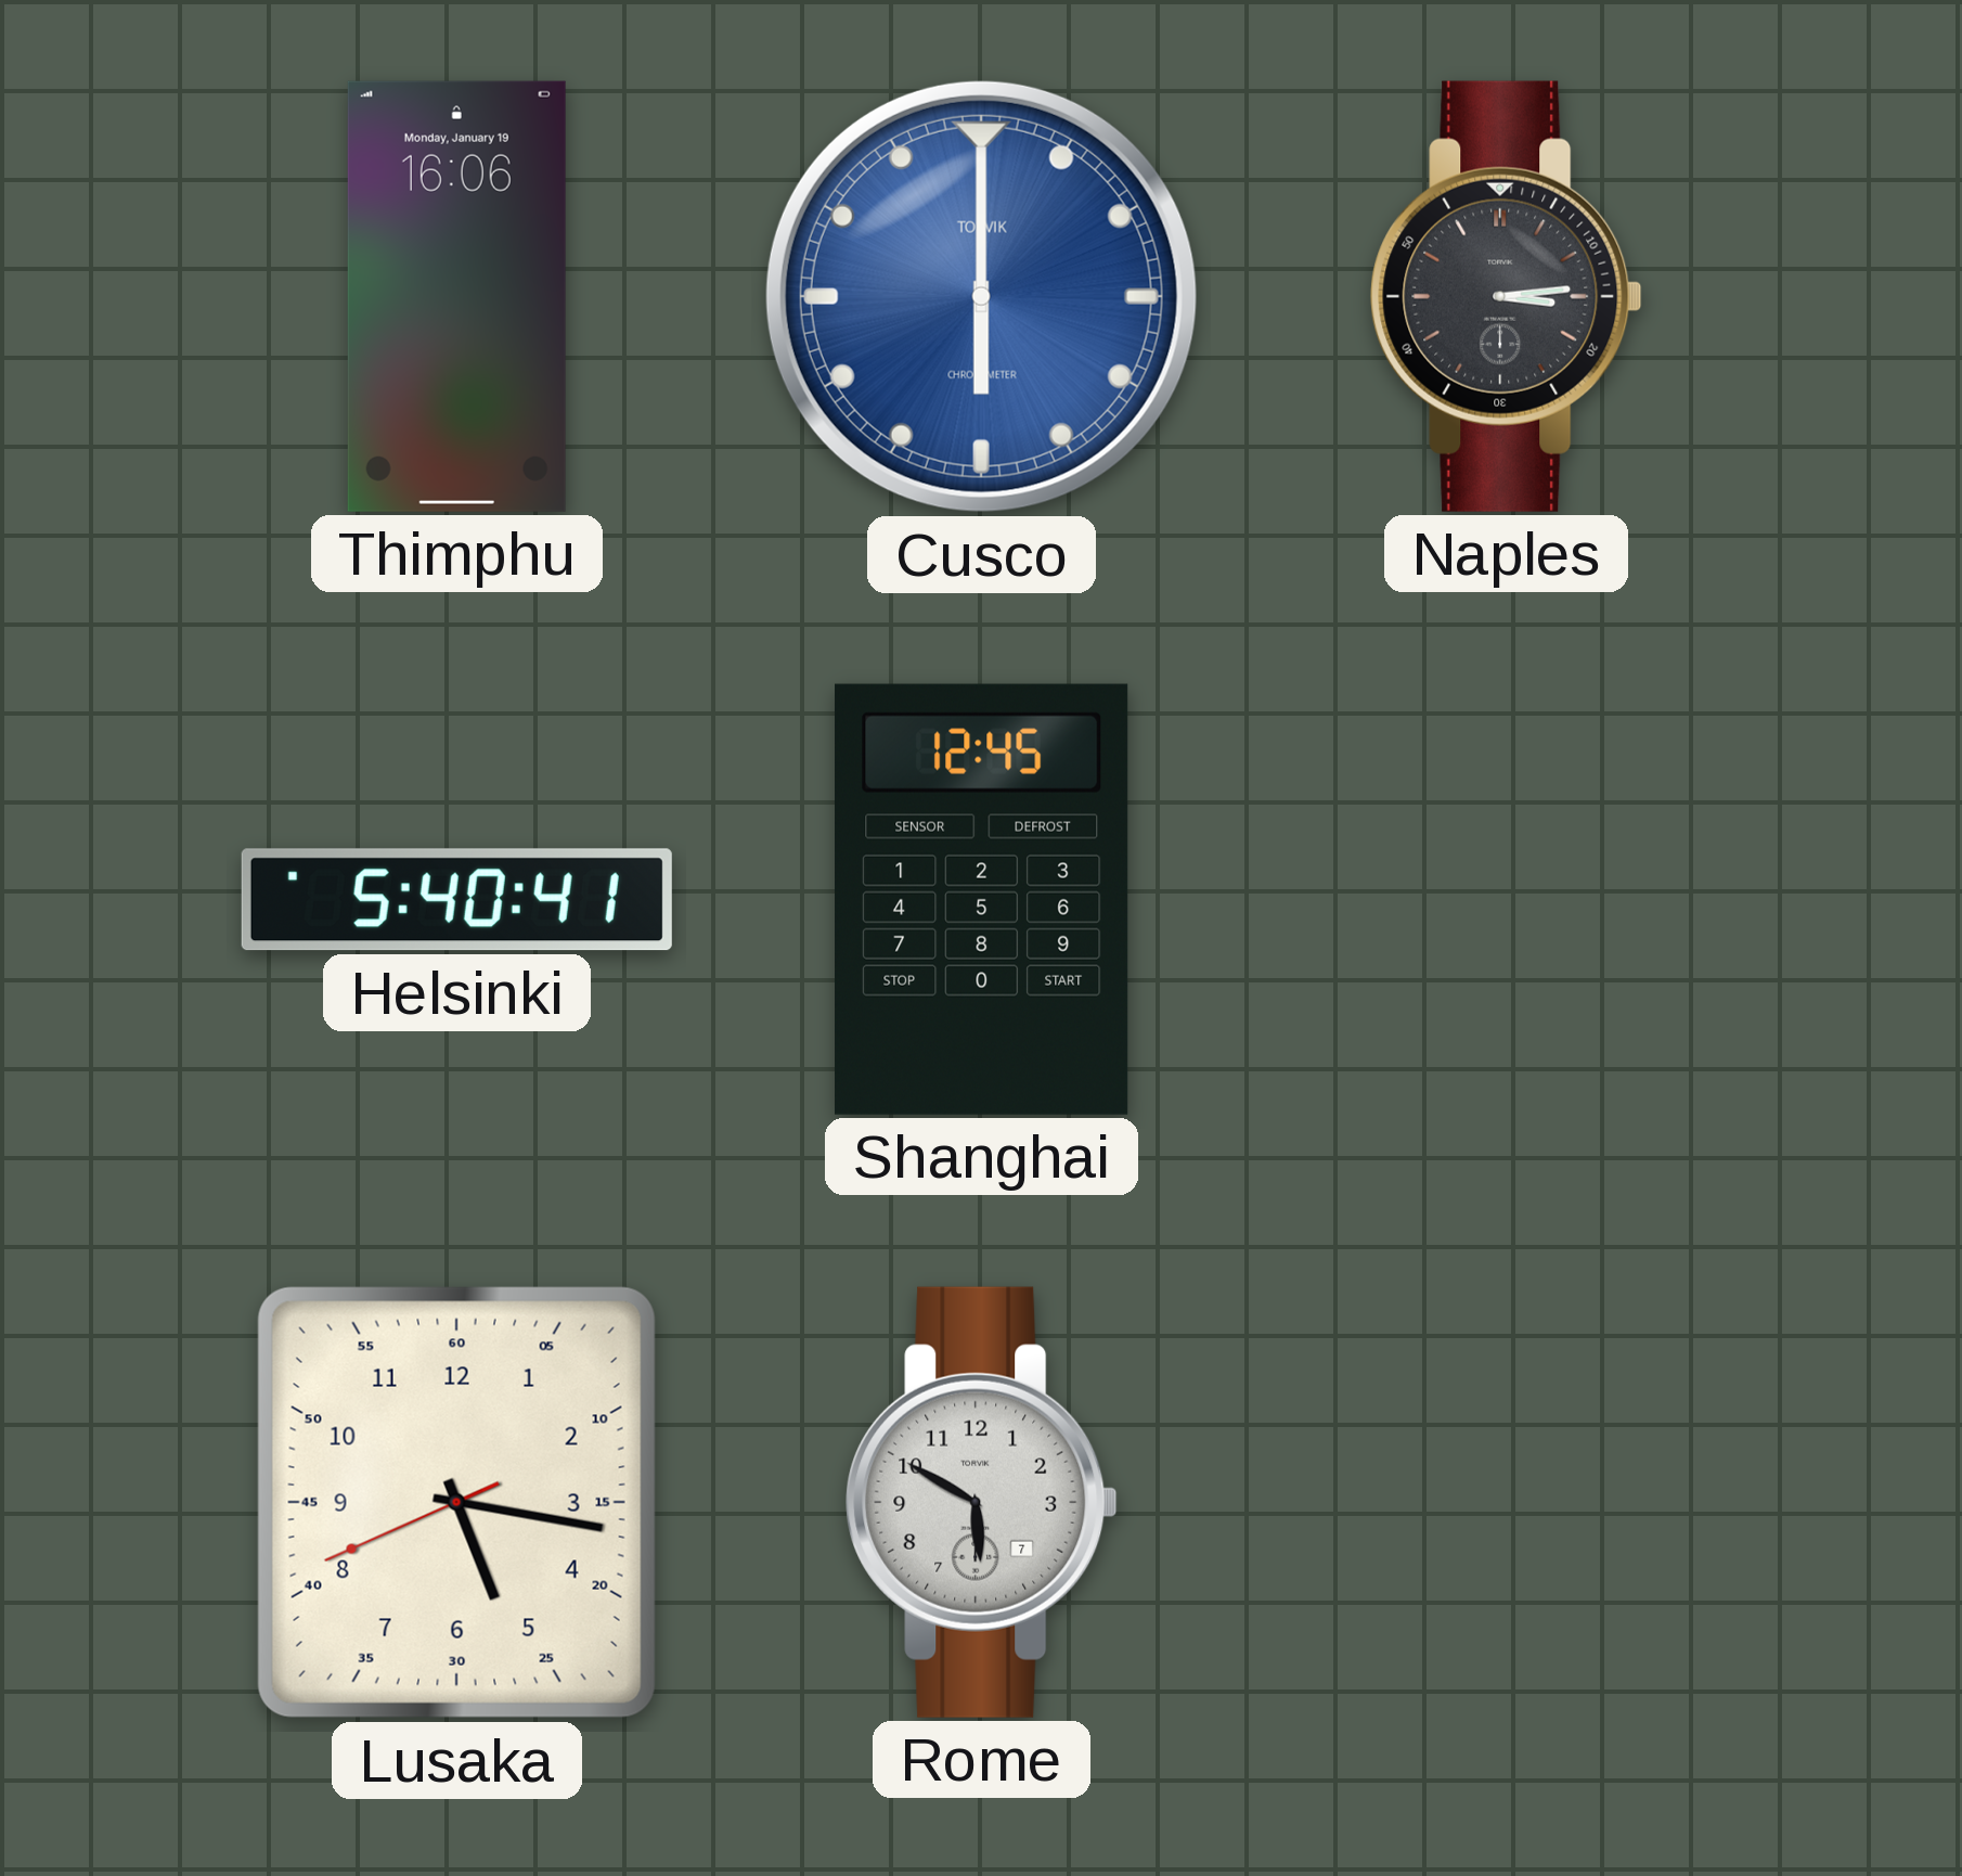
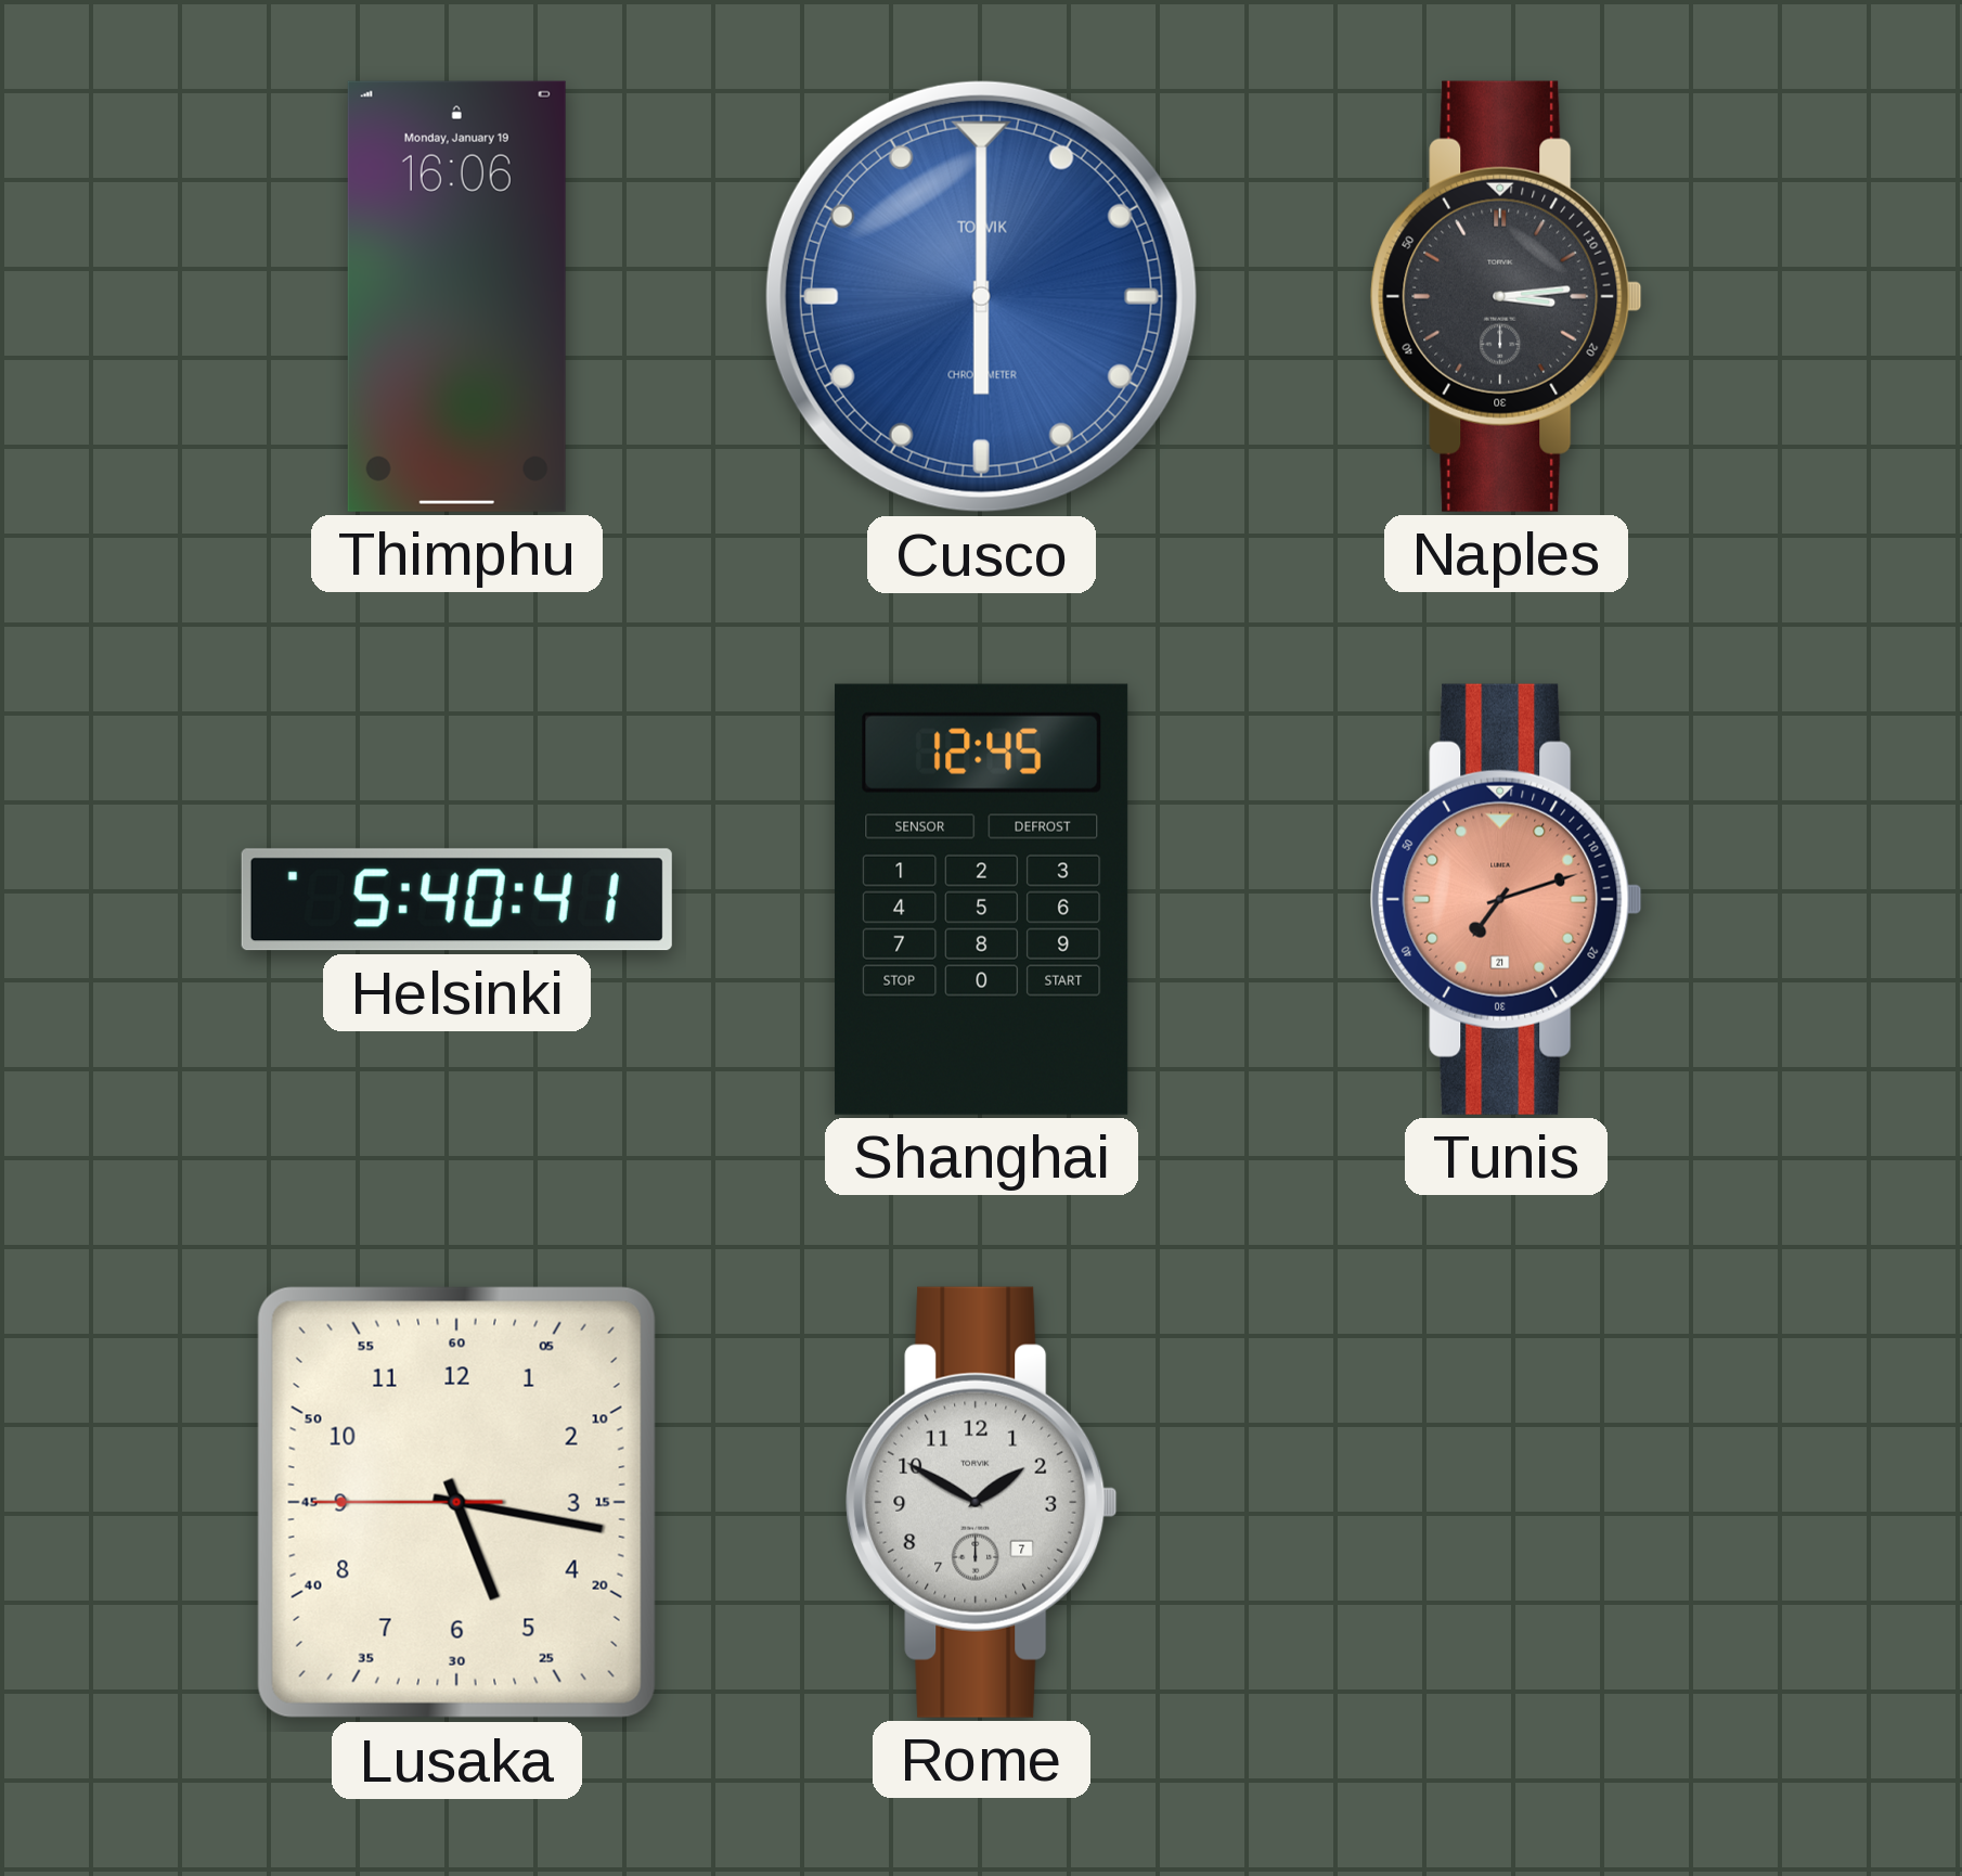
Tunis: none -> 7:12 (1507, 899)
Lusaka: 5:16:41 -> 5:16:45 (456, 1502)
Rome: 5:50 -> 1:50 (982, 1502)
